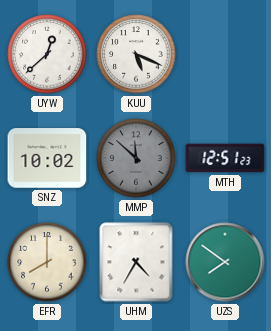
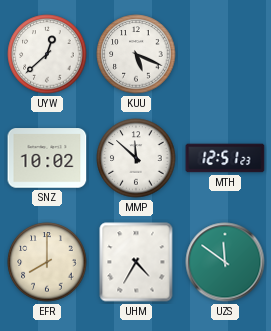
MMP dial: grey -> white (136, 158)
UZS: 7:51 -> 11:51 (225, 262)
